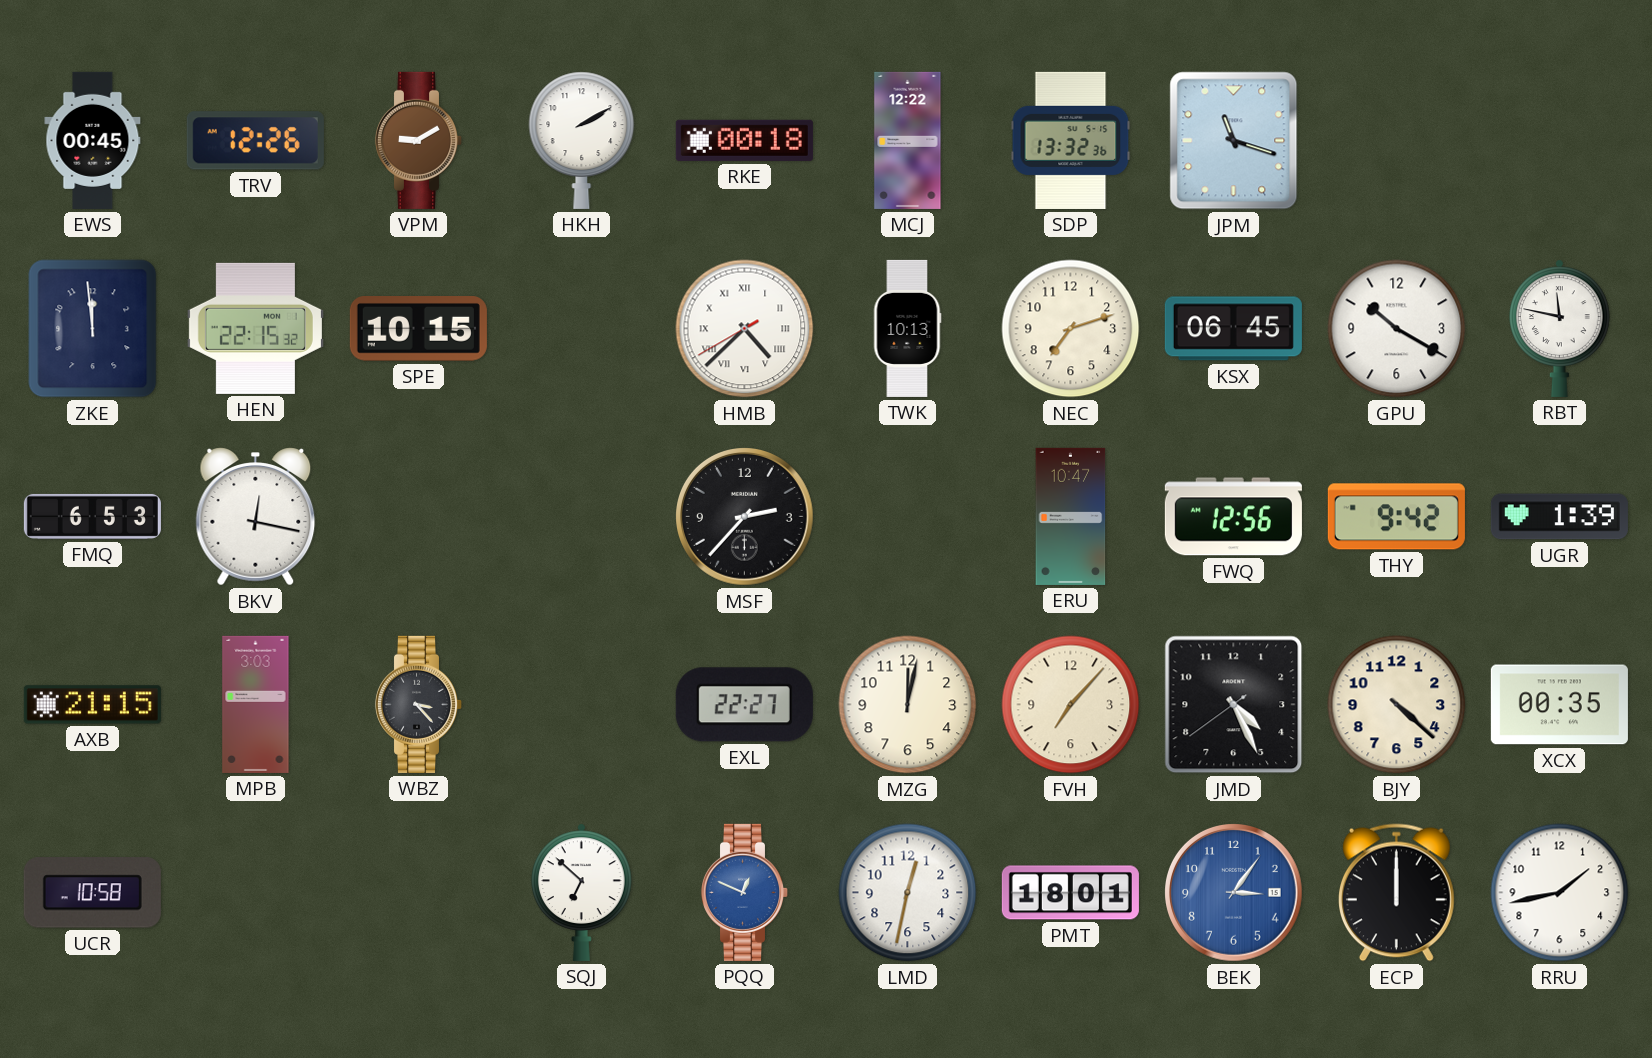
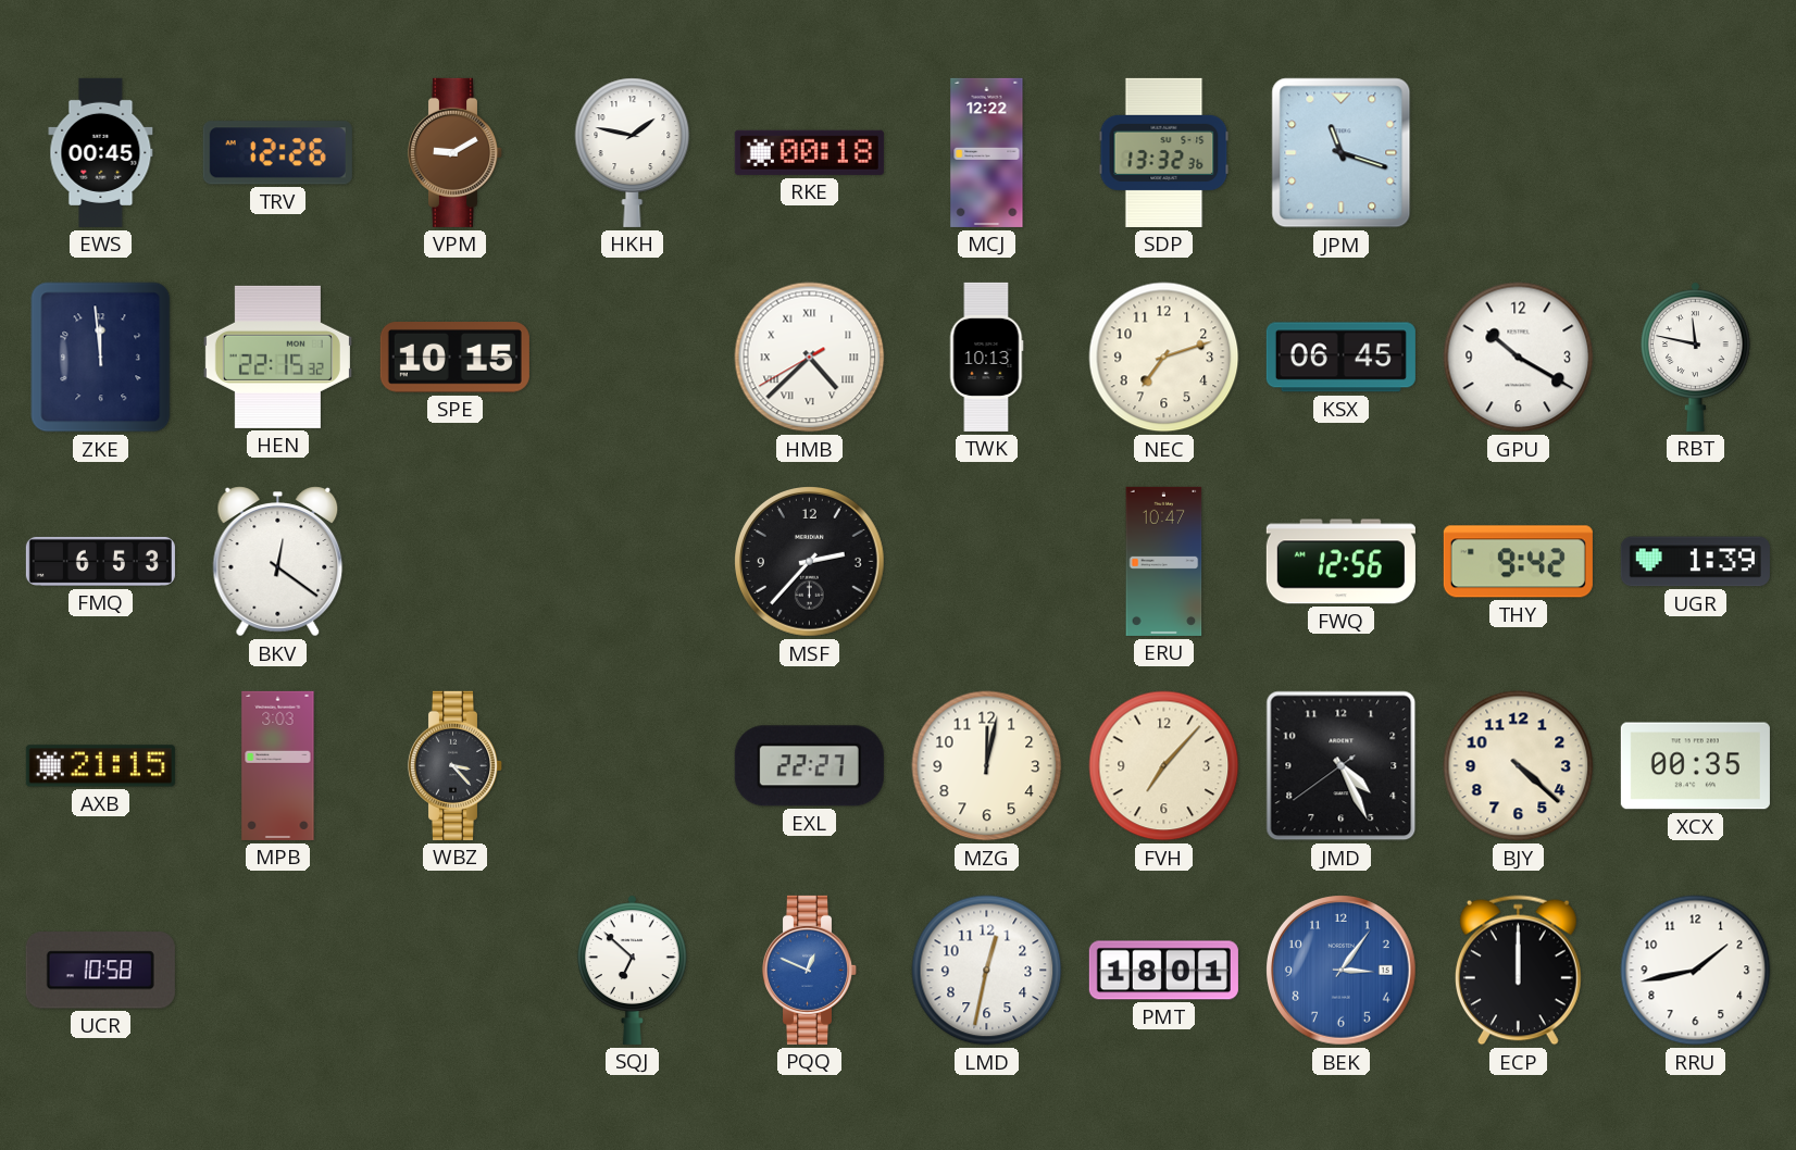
HKH: 2:10 -> 1:47 (633, 152)
BKV: 12:17 -> 12:21 (278, 562)
